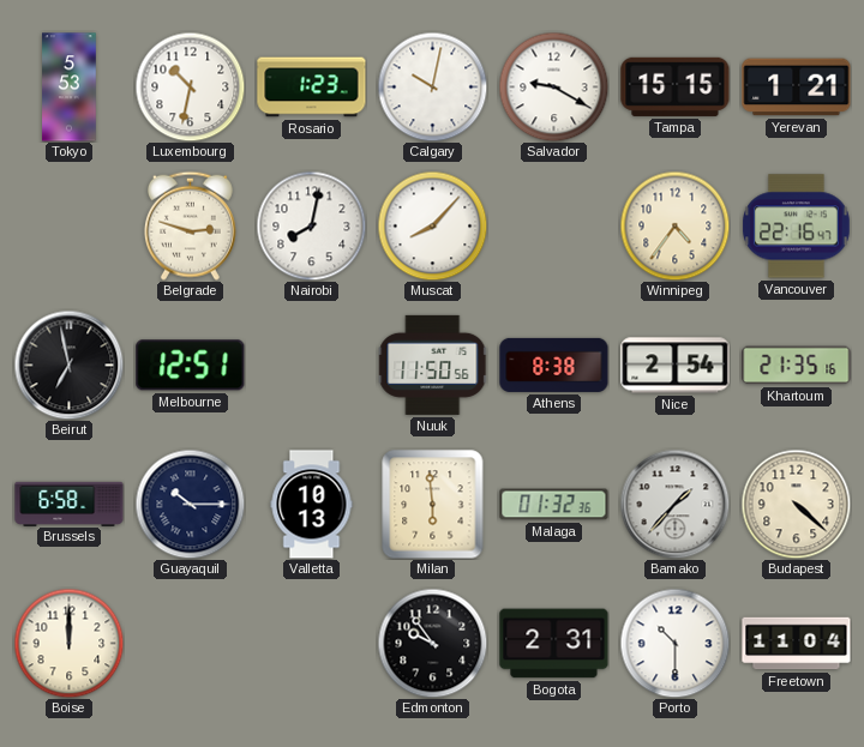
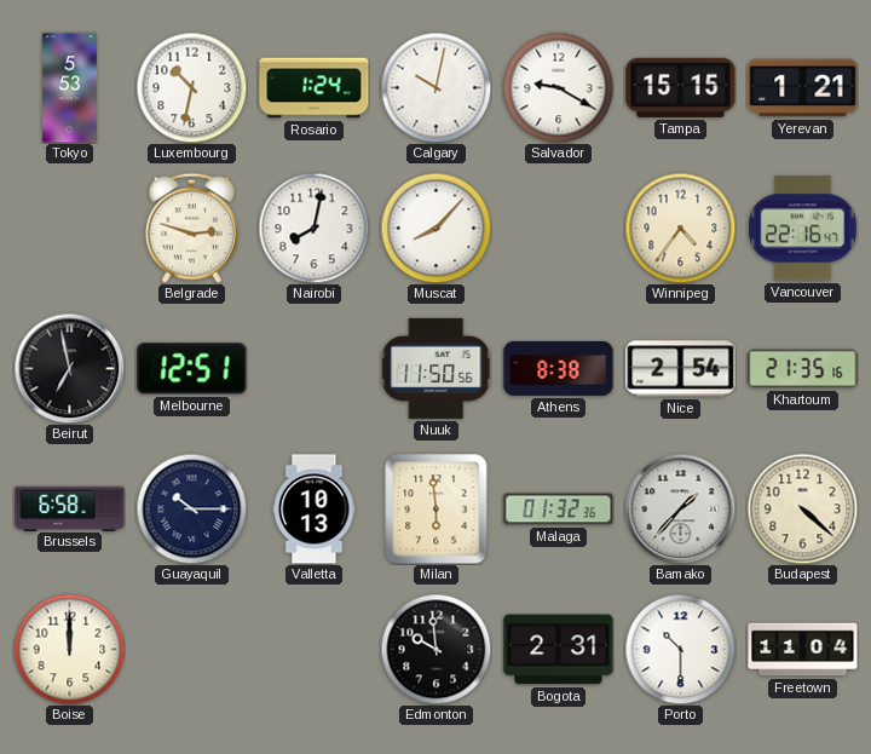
Rosario: 1:23 -> 1:24 (315, 88)
Edmonton: 9:54 -> 9:59 (435, 649)
